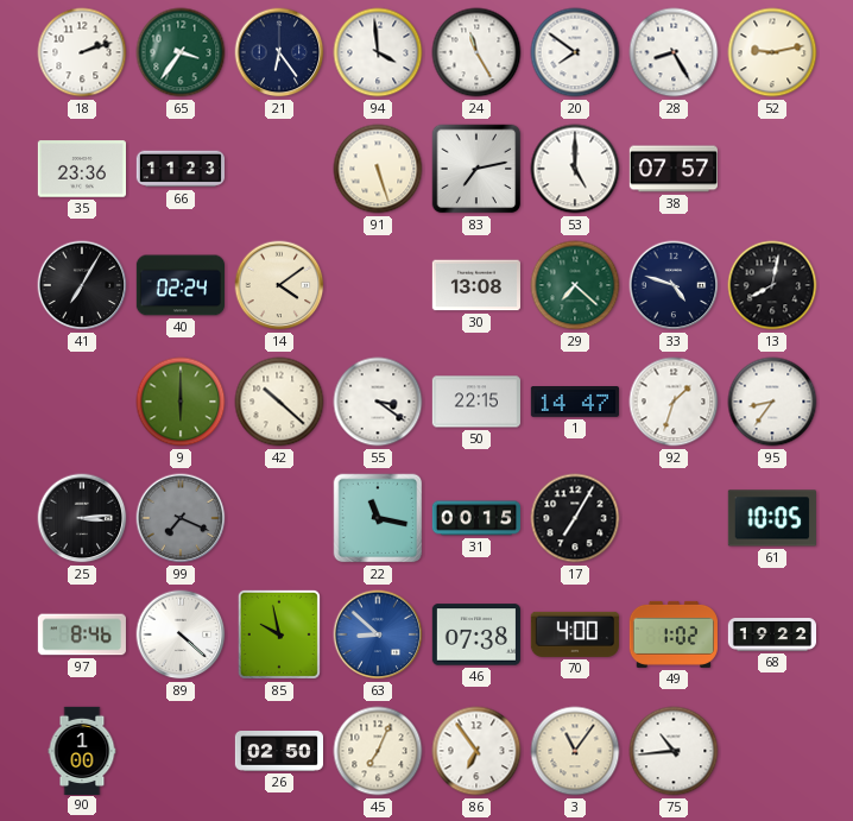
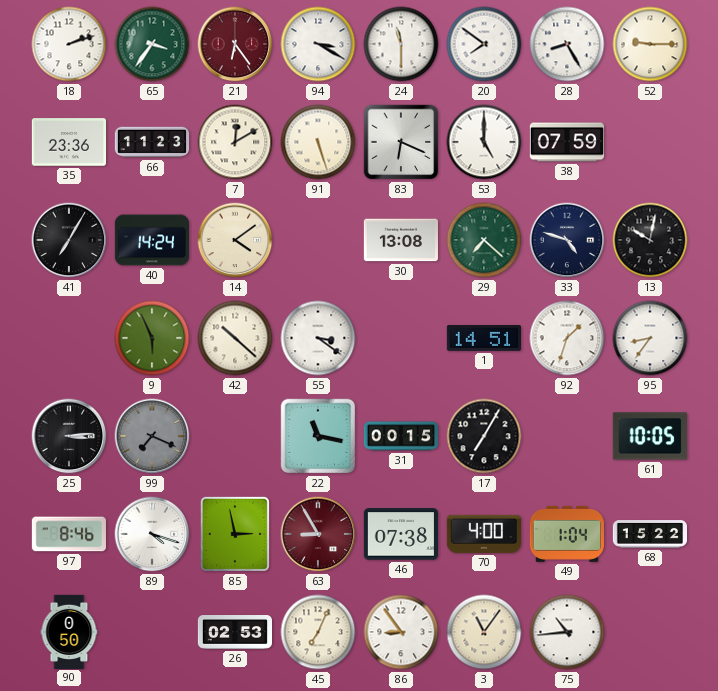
21 dial: navy -> burgundy (235, 44)
94: 3:59 -> 3:20 (318, 44)
24: 11:25 -> 11:30 (401, 44)
52: 9:13 -> 9:15 (650, 44)
7: none -> 12:10 (235, 142)
83: 7:13 -> 6:19 (401, 142)
38: 07:57 -> 07:59 (566, 142)
40: 02:24 -> 14:24 (151, 240)
13: 8:02 -> 10:02 (650, 240)
9: 6:00 -> 5:56 (152, 338)
50: 22:15 -> none (476, 402)
1: 14:47 -> 14:51 (483, 339)
89: 4:22 -> 4:18 (152, 534)
85: 9:58 -> 2:58 (235, 534)
63: 8:52 -> 8:55 (318, 534)
63 dial: blue -> burgundy (318, 534)
49: 1:02 -> 1:04 (567, 534)
68: 19:22 -> 15:22 (649, 534)
90: 1:00 -> 0:50 (69, 631)
26: 02:50 -> 02:53 (234, 633)
86: 6:54 -> 8:54 (401, 632)
